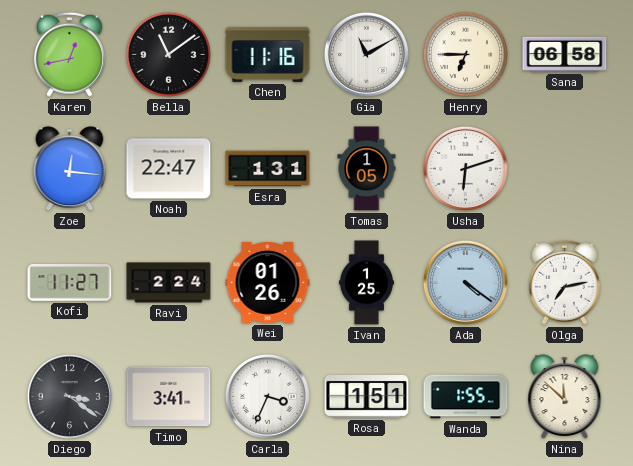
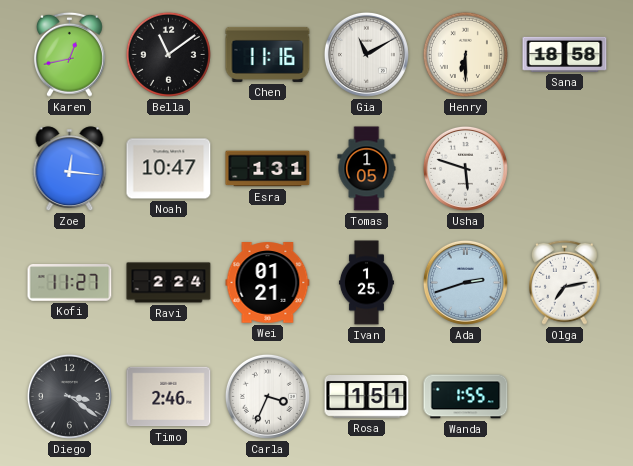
Henry: 6:45 -> 6:30 (465, 54)
Sana: 06:58 -> 18:58 (565, 54)
Noah: 22:47 -> 10:47 (169, 169)
Usha: 6:12 -> 5:48 (465, 168)
Wei: 01:26 -> 01:21 (268, 283)
Ada: 4:21 -> 2:42 (465, 282)
Timo: 3:41 -> 2:46 (169, 397)
Nina: 11:52 -> none (565, 397)
